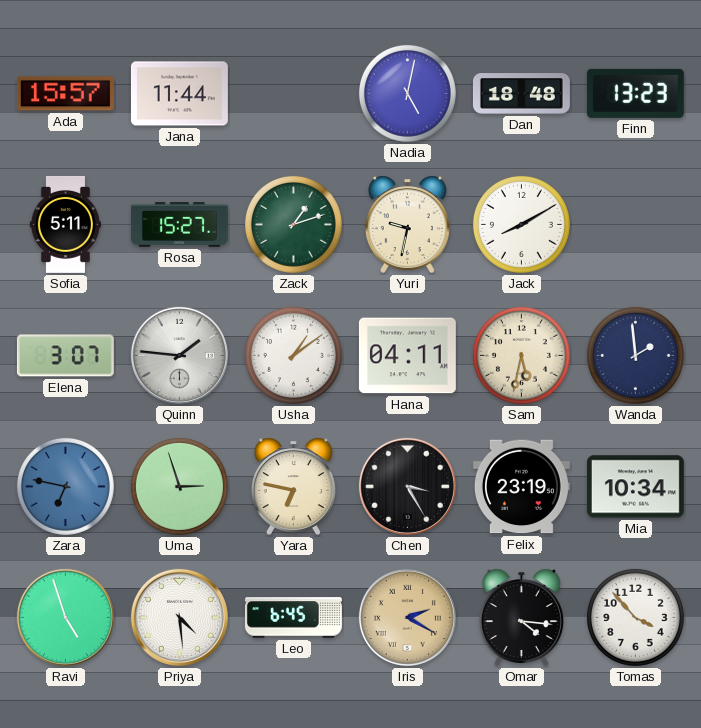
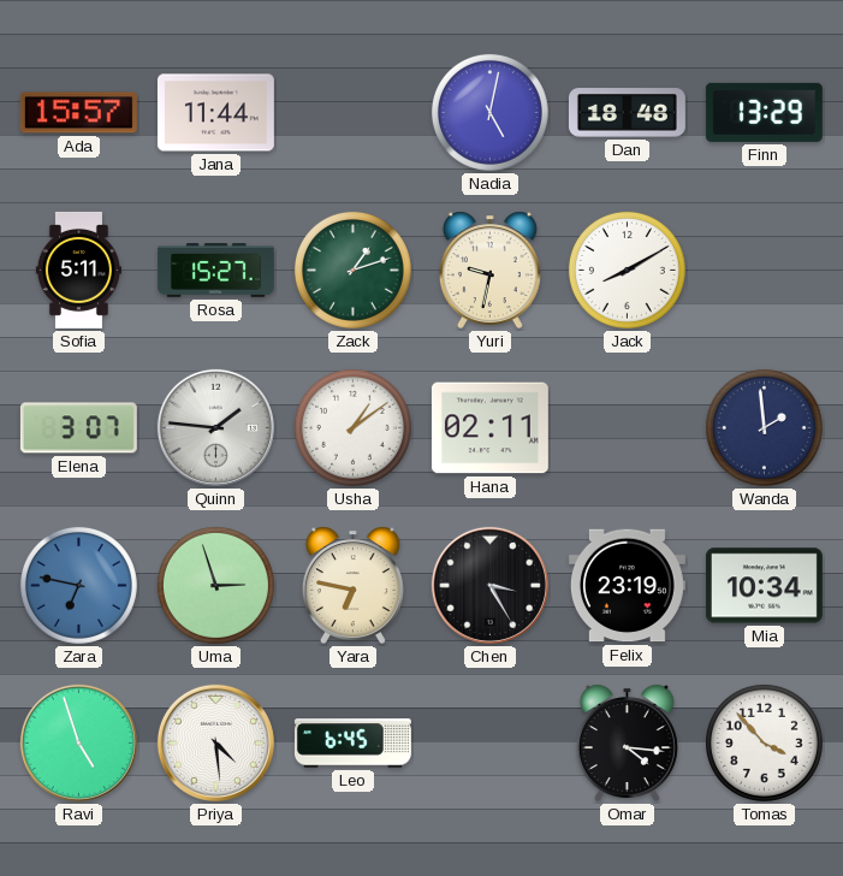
Finn: 13:23 -> 13:29 (764, 112)
Hana: 04:11 -> 02:11 (489, 428)
Sam: 5:32 -> none (521, 355)
Iris: 2:20 -> none (407, 617)
